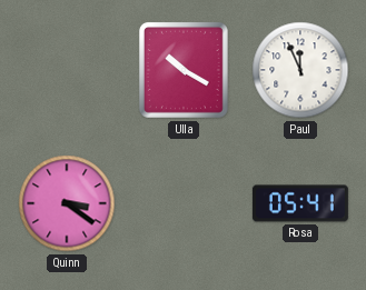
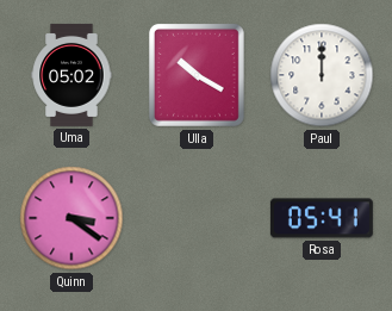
Uma: none -> 05:02 (71, 75)
Paul: 11:56 -> 12:00 (322, 75)
